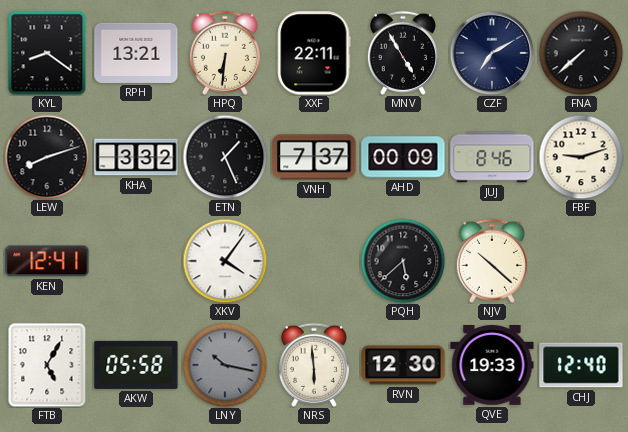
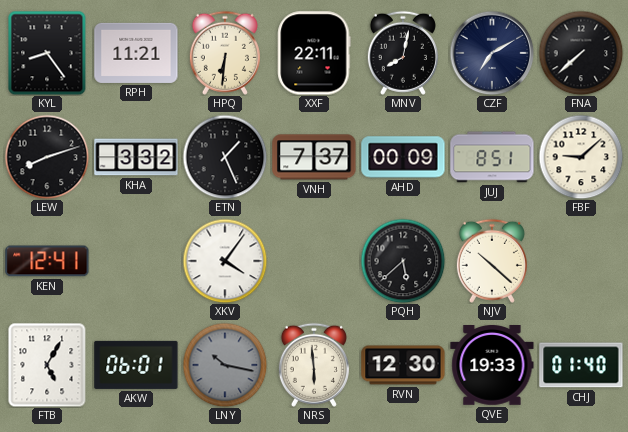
KYL: 8:21 -> 8:24 (47, 53)
RPH: 13:21 -> 11:21 (136, 53)
MNV: 4:55 -> 8:02 (403, 53)
JUJ: 8:46 -> 8:51 (492, 157)
FBF: 9:12 -> 9:08 (581, 157)
AKW: 05:58 -> 06:01 (136, 365)
CHJ: 12:40 -> 01:40 (581, 365)
